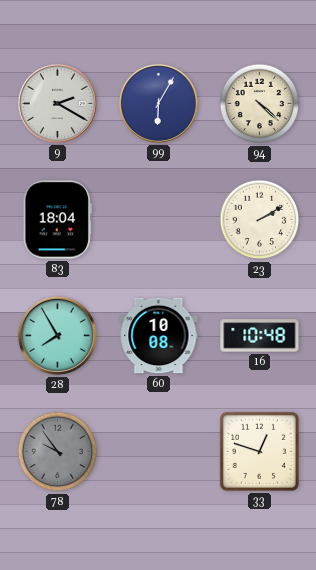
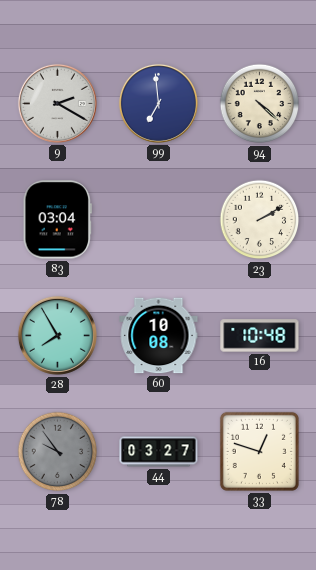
99: 6:05 -> 6:59 (158, 103)
83: 18:04 -> 03:04 (57, 220)
44: none -> 03:27 (159, 452)
